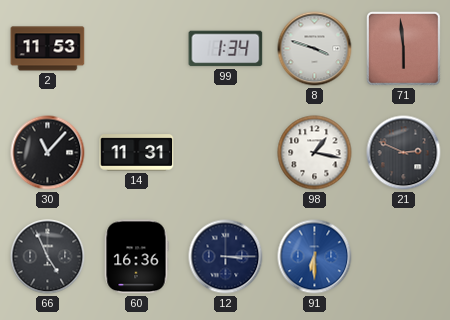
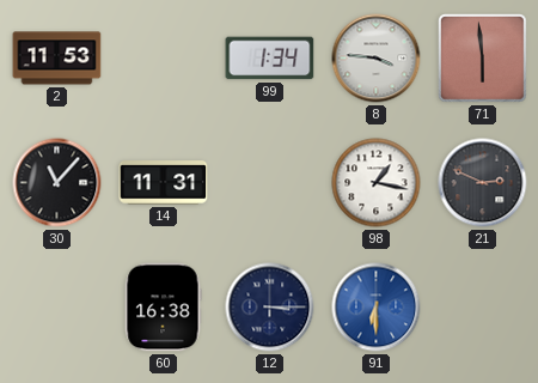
8: 3:48 -> 3:46 (377, 59)
66: 4:56 -> none (48, 257)
60: 16:36 -> 16:38 (163, 308)
